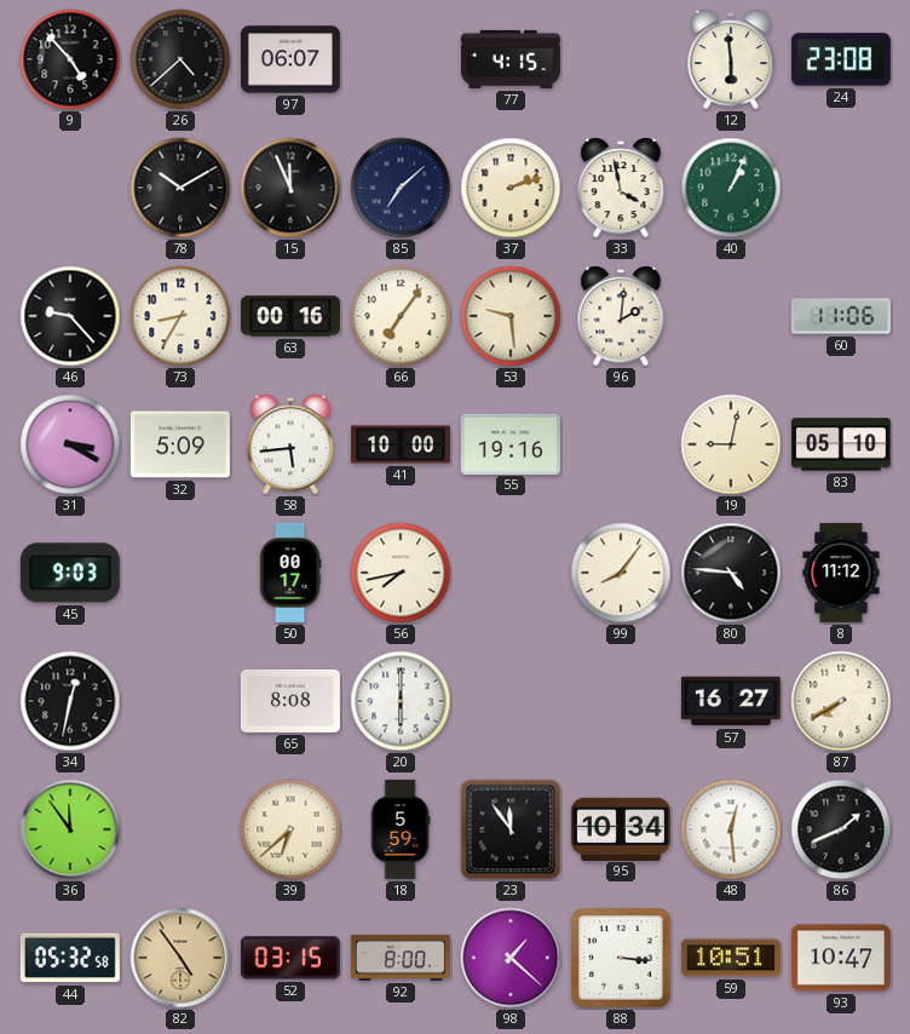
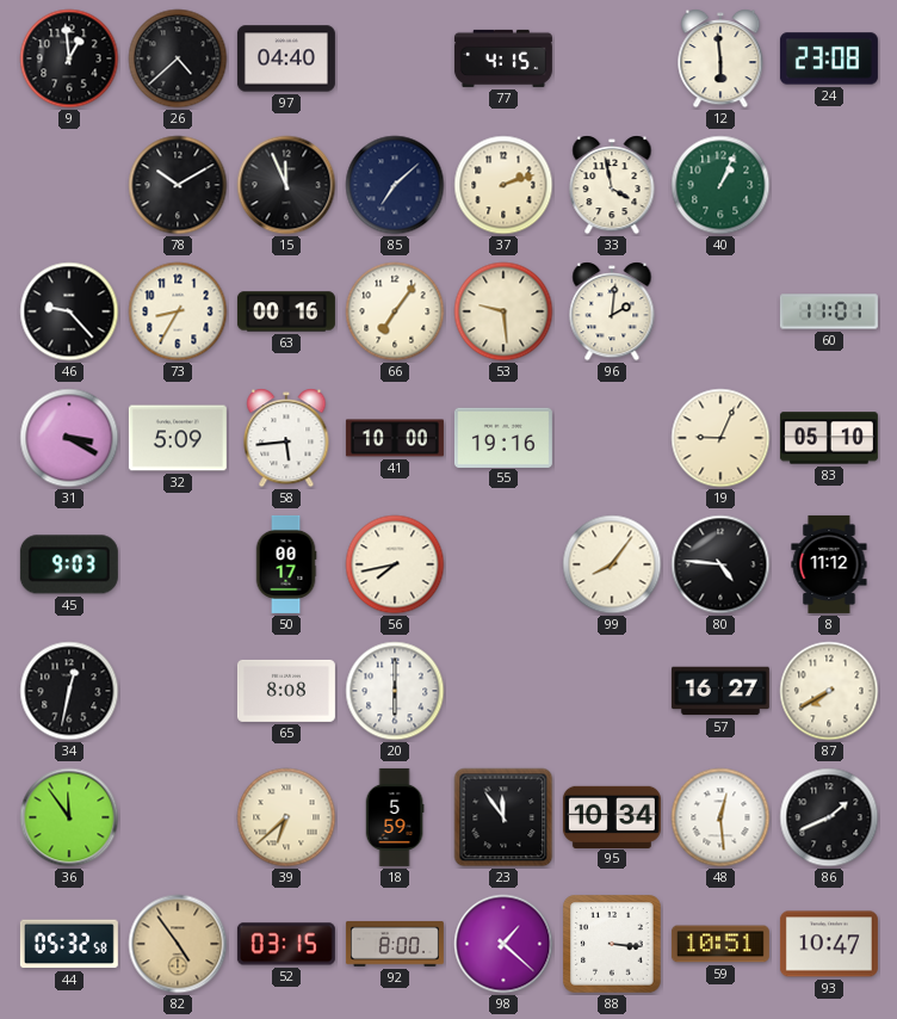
9: 4:53 -> 12:59 (69, 58)
97: 06:07 -> 04:40 (286, 58)
60: 11:06 -> 11:01 (829, 311)
19: 9:02 -> 9:04 (720, 438)
